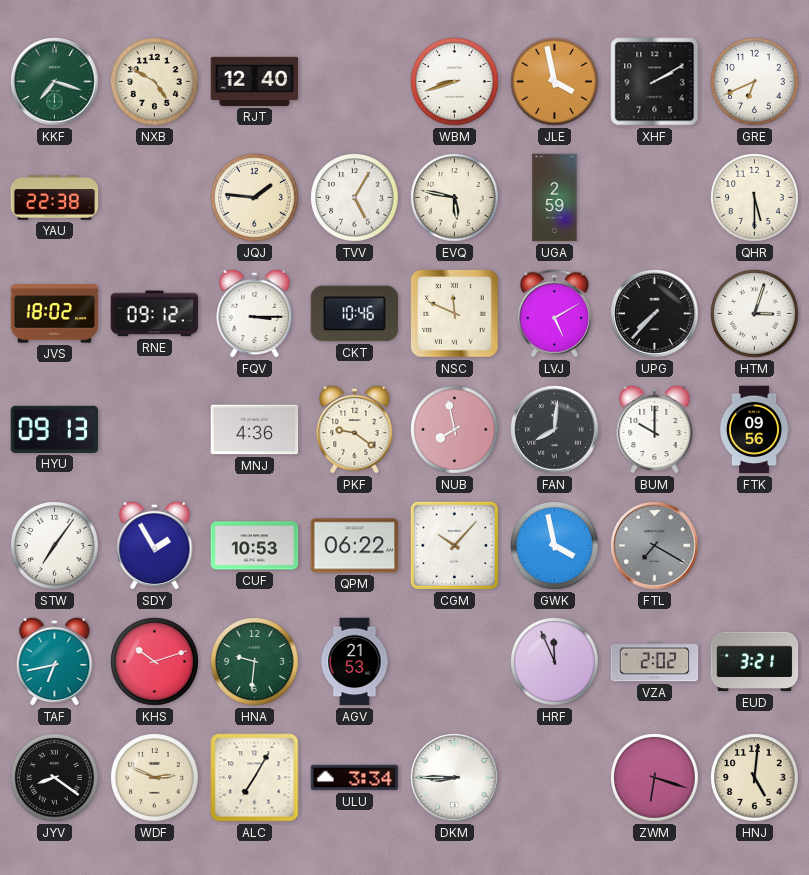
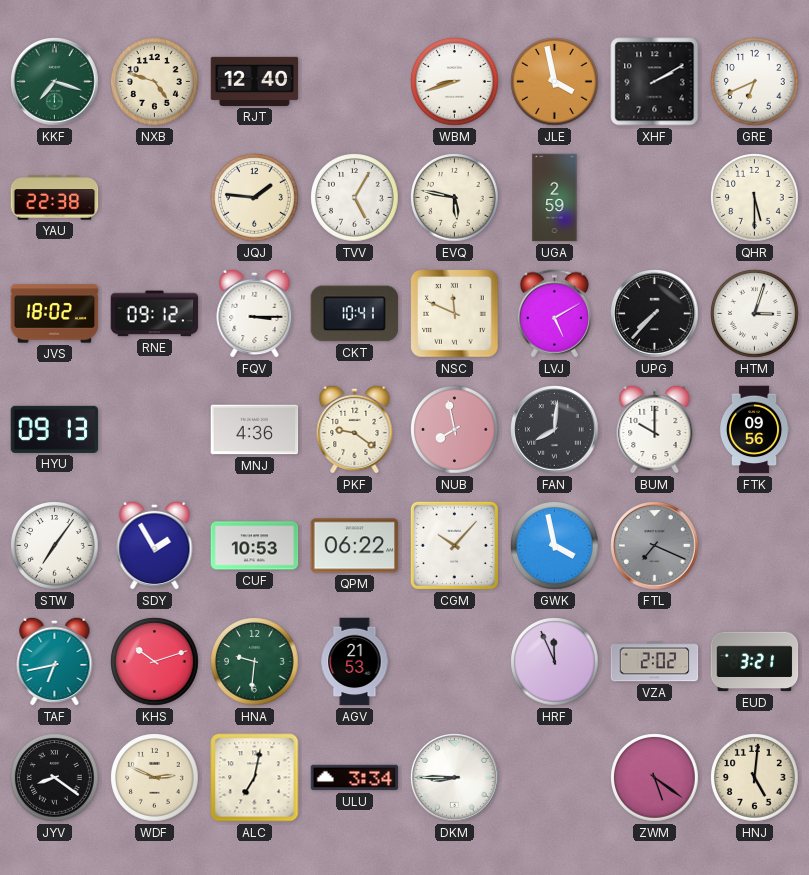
NXB: 4:50 -> 4:48 (155, 82)
CKT: 10:46 -> 10:41 (355, 314)
FTL: 7:20 -> 7:19 (655, 546)
ALC: 7:05 -> 7:02 (255, 778)
ZWM: 6:18 -> 5:21 (655, 778)
